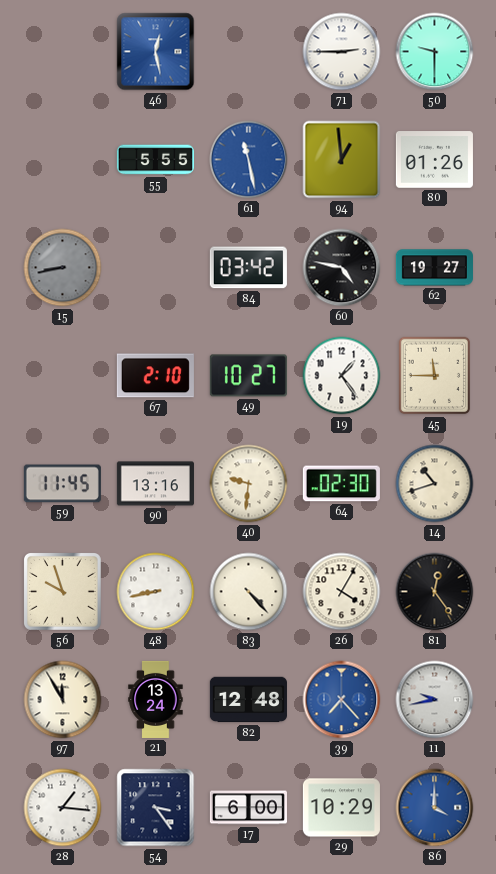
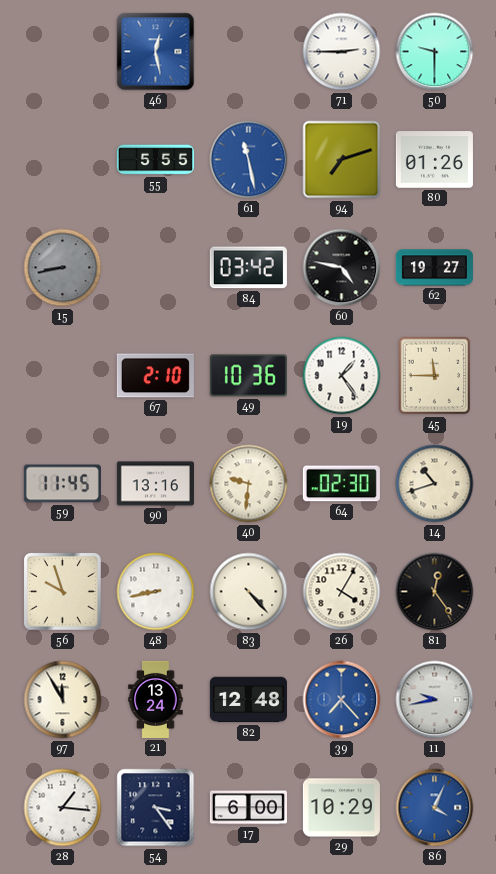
94: 12:59 -> 7:12 (342, 160)
49: 10:27 -> 10:36 (248, 376)
86: 4:00 -> 4:04 (435, 808)
